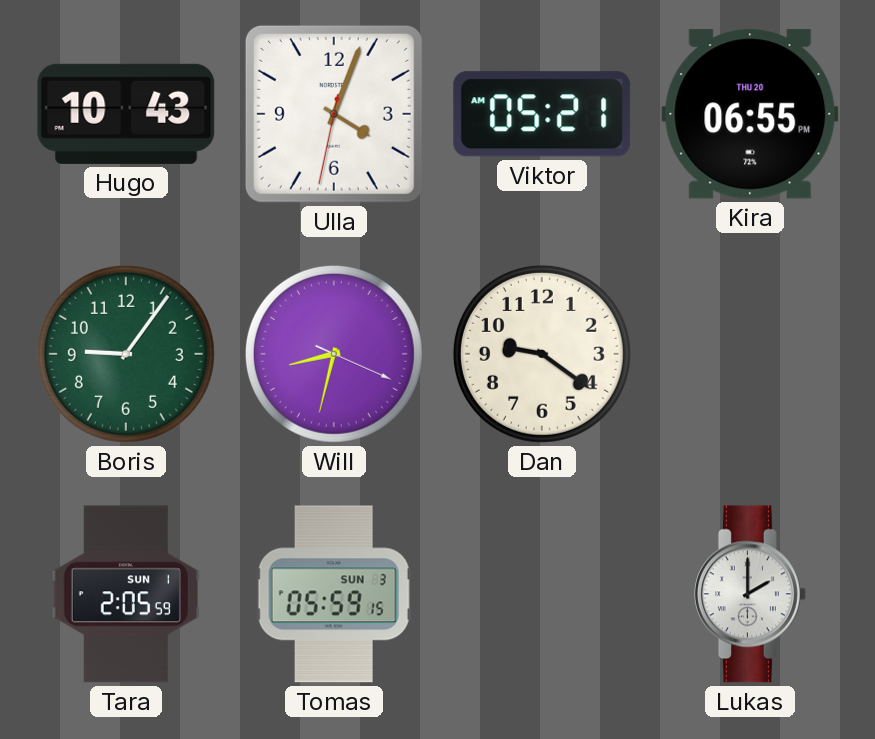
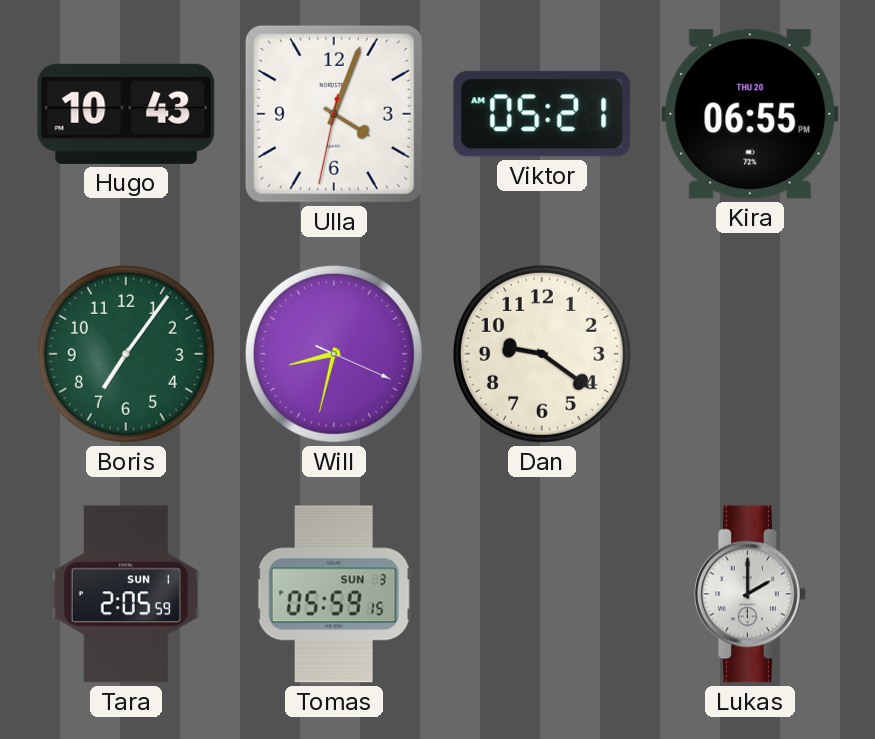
Boris: 9:06 -> 7:06 (126, 354)
